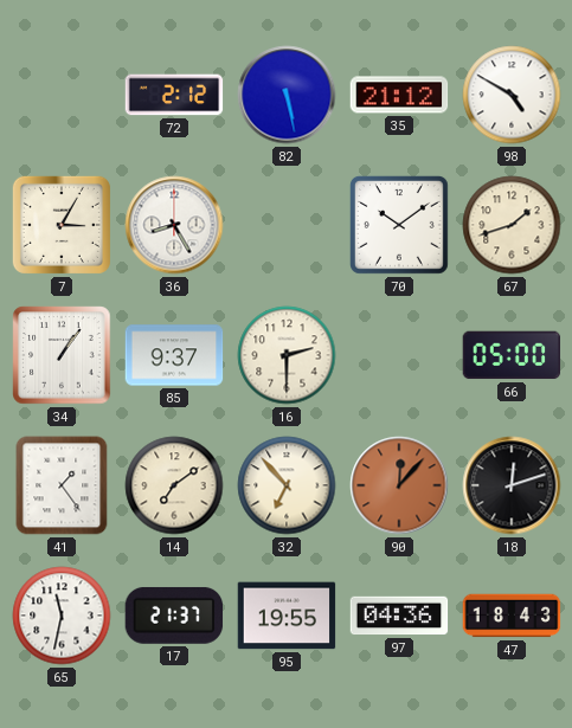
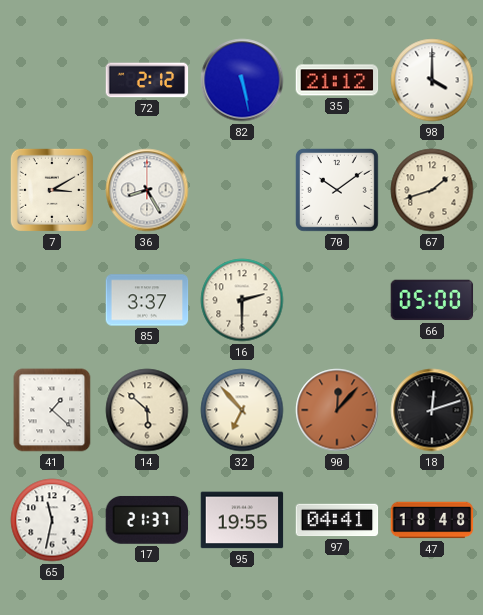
98: 4:50 -> 4:00 (432, 80)
7: 3:05 -> 3:10 (52, 190)
34: 1:06 -> none (62, 355)
85: 9:37 -> 3:37 (147, 300)
41: 1:24 -> 1:22 (52, 410)
14: 7:09 -> 5:52 (147, 410)
97: 04:36 -> 04:41 (337, 520)
47: 18:43 -> 18:48 (432, 520)
